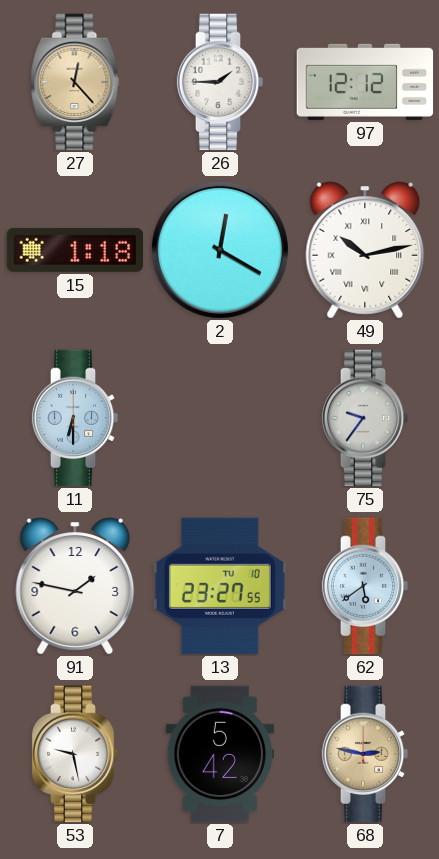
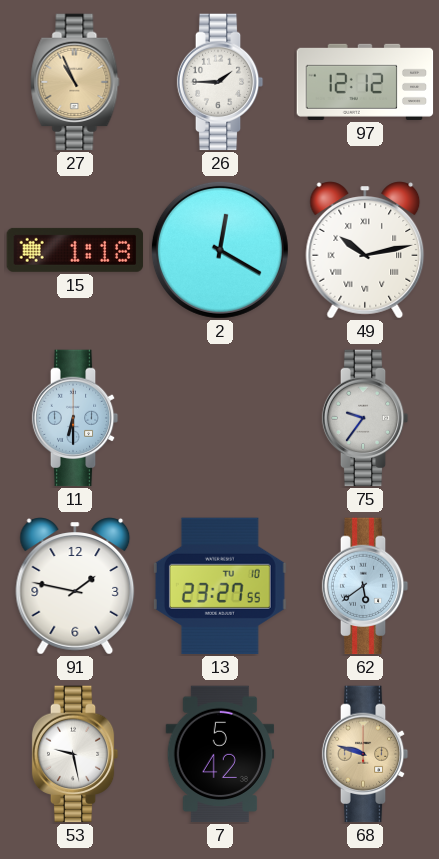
27: 12:23 -> 10:56 (75, 82)
68: 2:47 -> 9:48 (365, 754)
